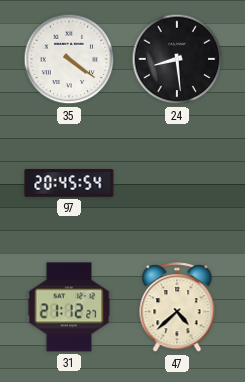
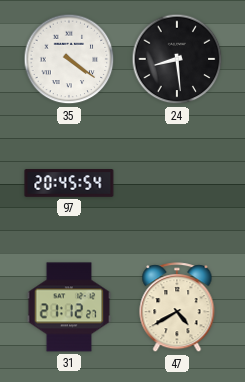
47: 4:38 -> 4:40 (177, 308)
